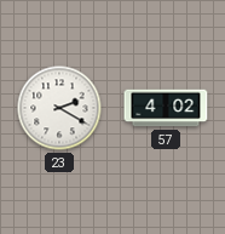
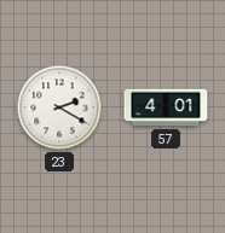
57: 4:02 -> 4:01 (166, 107)
